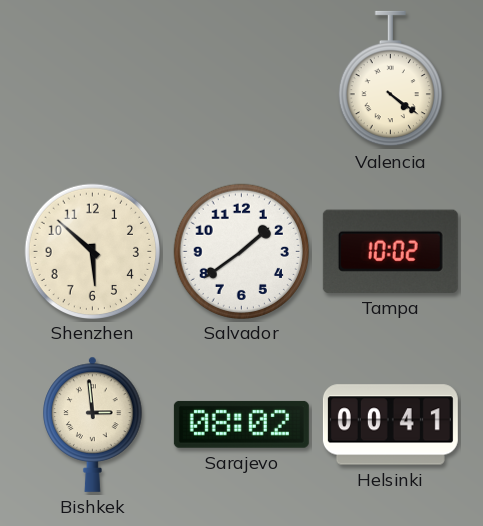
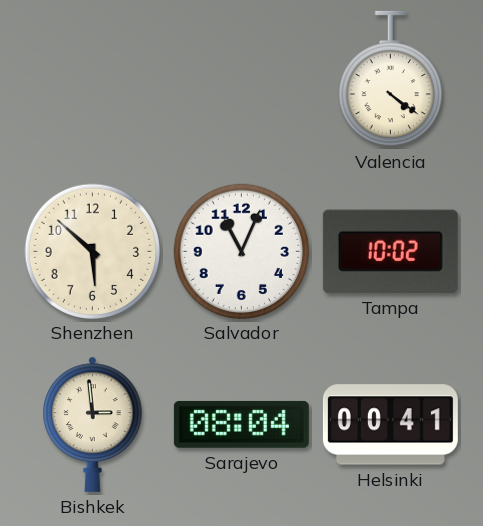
Salvador: 1:39 -> 11:04 (241, 251)
Sarajevo: 08:02 -> 08:04 (241, 424)
